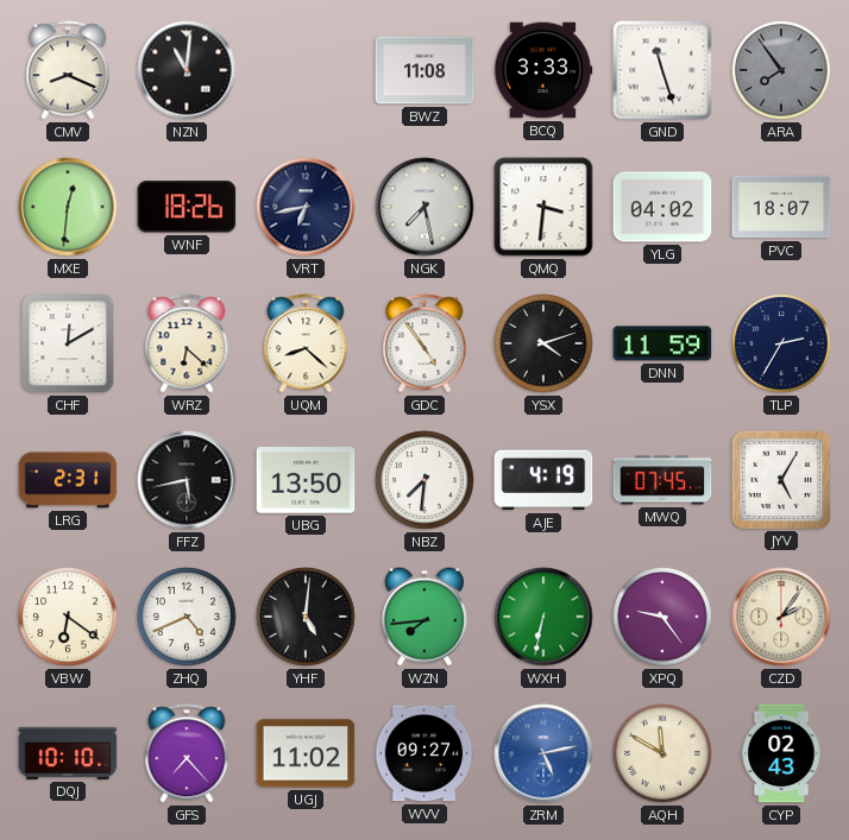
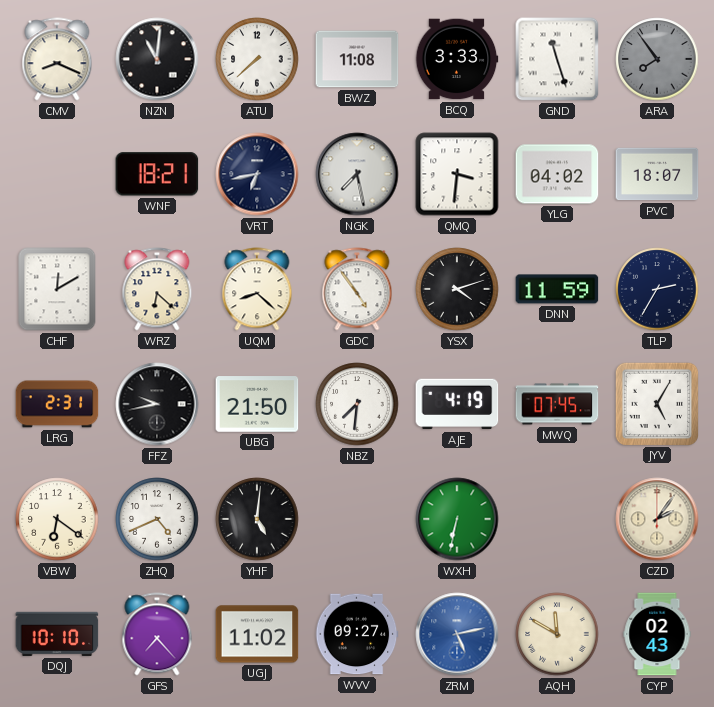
ATU: none -> 7:38 (257, 59)
MXE: 12:31 -> none (68, 207)
WNF: 18:26 -> 18:21 (157, 174)
FFZ: 5:43 -> 9:43 (157, 404)
UBG: 13:50 -> 21:50 (257, 404)
WZN: 7:44 -> none (424, 617)
XPQ: 9:24 -> none (662, 617)
